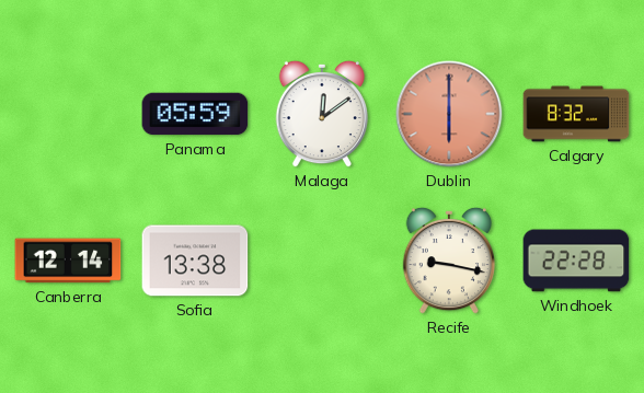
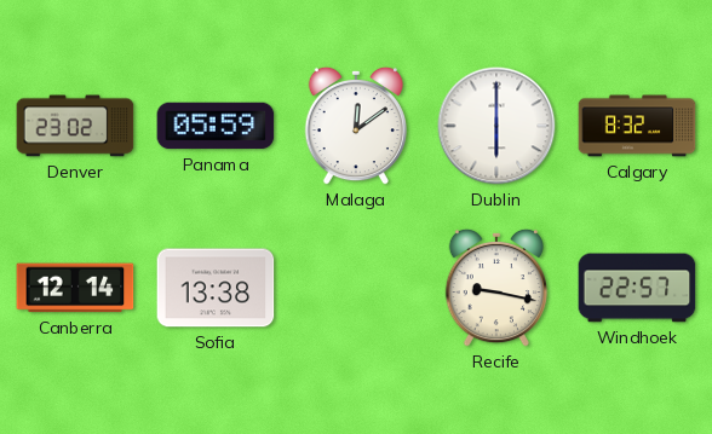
Denver: none -> 23:02 (75, 126)
Dublin dial: salmon -> white (496, 126)
Windhoek: 22:28 -> 22:57 (637, 288)
